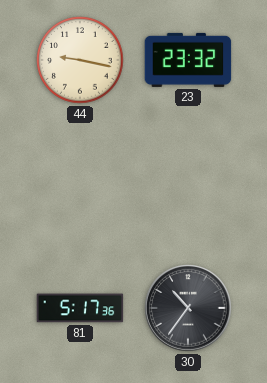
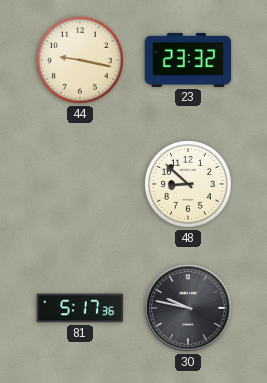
48: none -> 8:52 (188, 184)
30: 10:36 -> 9:47 (188, 308)
